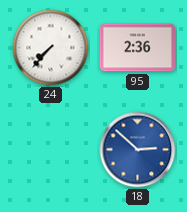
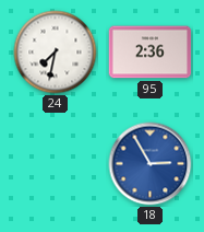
24: 7:37 -> 7:32 (56, 53)
18: 2:52 -> 2:55 (151, 164)
